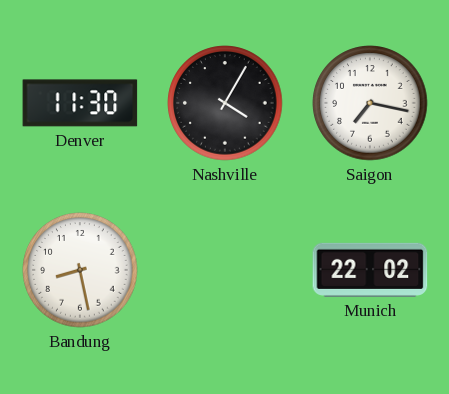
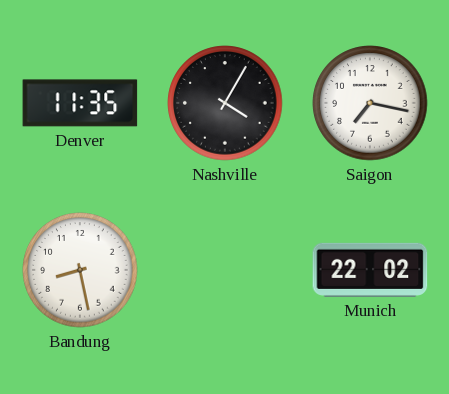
Denver: 11:30 -> 11:35 (80, 103)
